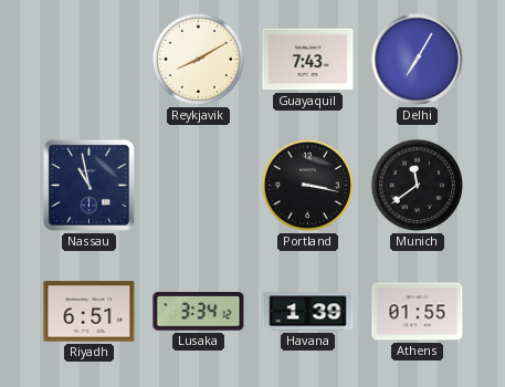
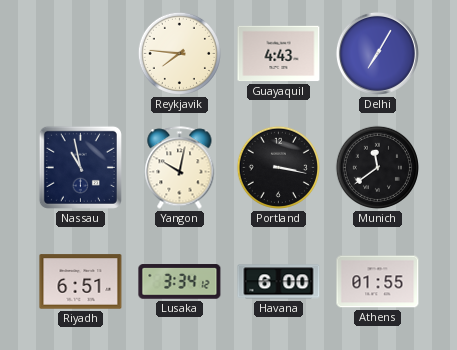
Reykjavik: 8:10 -> 7:46 (179, 53)
Guayaquil: 7:43 -> 4:43 (279, 54)
Yangon: none -> 10:02 (180, 168)
Havana: 1:39 -> 6:00 (279, 282)
